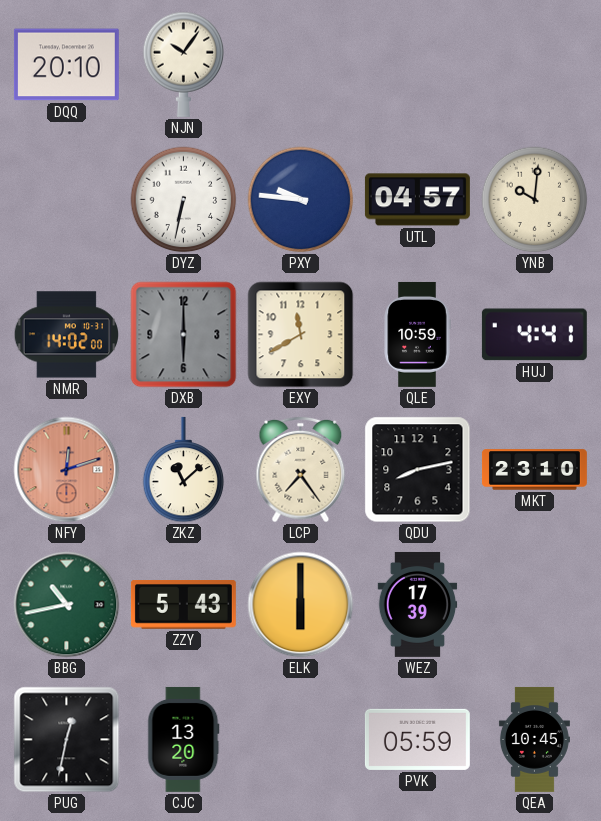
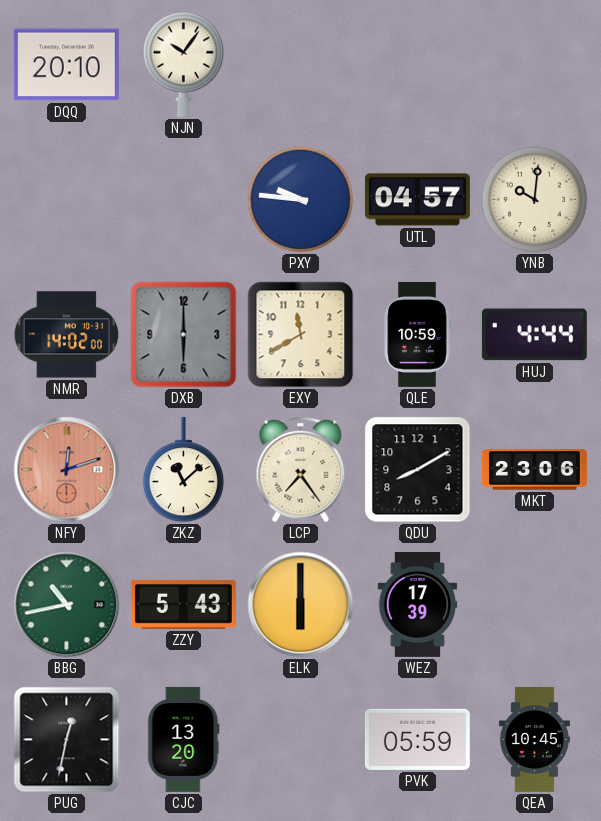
DYZ: 6:32 -> none (184, 200)
HUJ: 4:41 -> 4:44 (534, 335)
QDU: 8:13 -> 8:10 (418, 470)
MKT: 23:10 -> 23:06 (534, 470)
